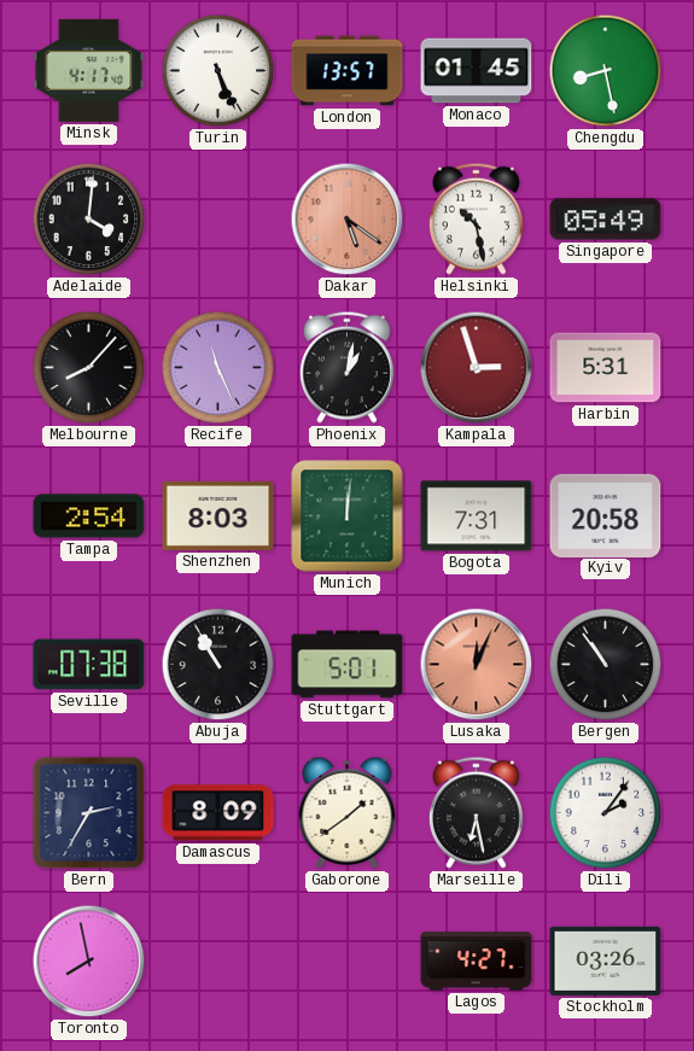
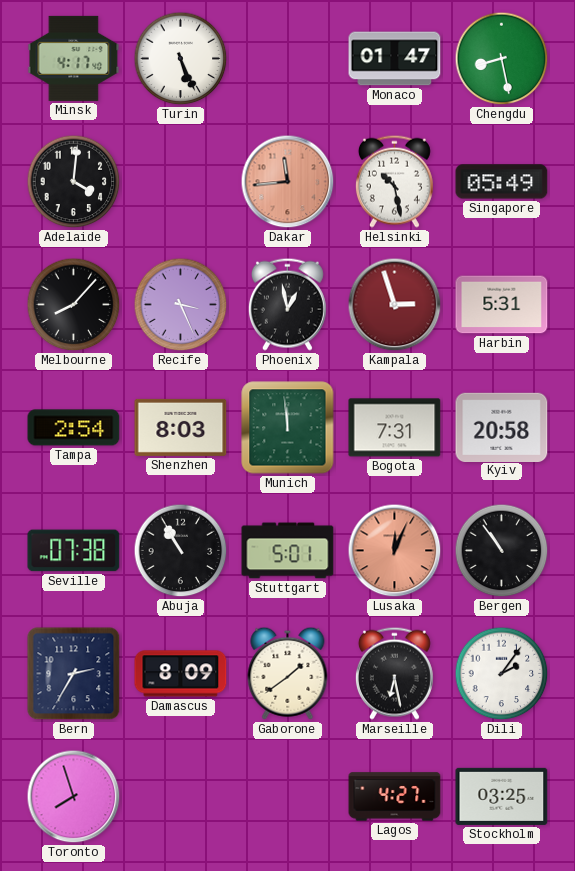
London: 13:57 -> none (348, 71)
Monaco: 01:45 -> 01:47 (395, 59)
Dakar: 5:21 -> 11:44 (288, 182)
Recife: 11:26 -> 3:26 (181, 305)
Phoenix: 1:02 -> 12:58 (287, 304)
Munich: 12:01 -> 11:59 (288, 428)
Toronto: 7:58 -> 7:57 (74, 797)
Stockholm: 03:26 -> 03:25 (502, 796)
